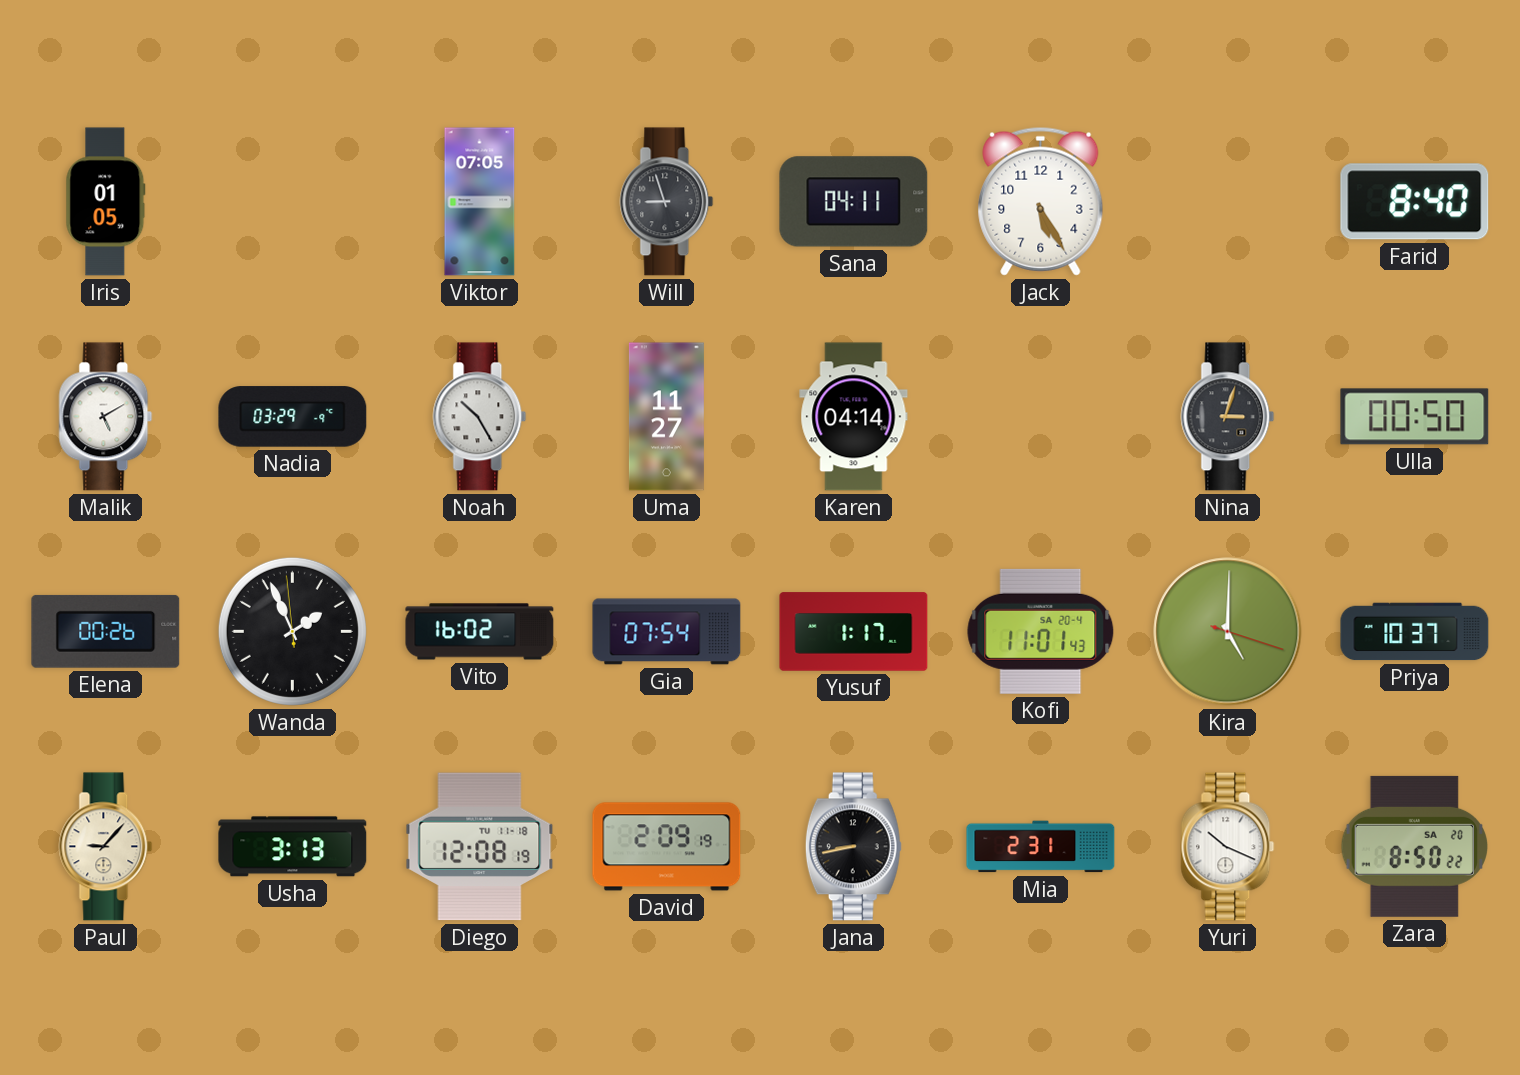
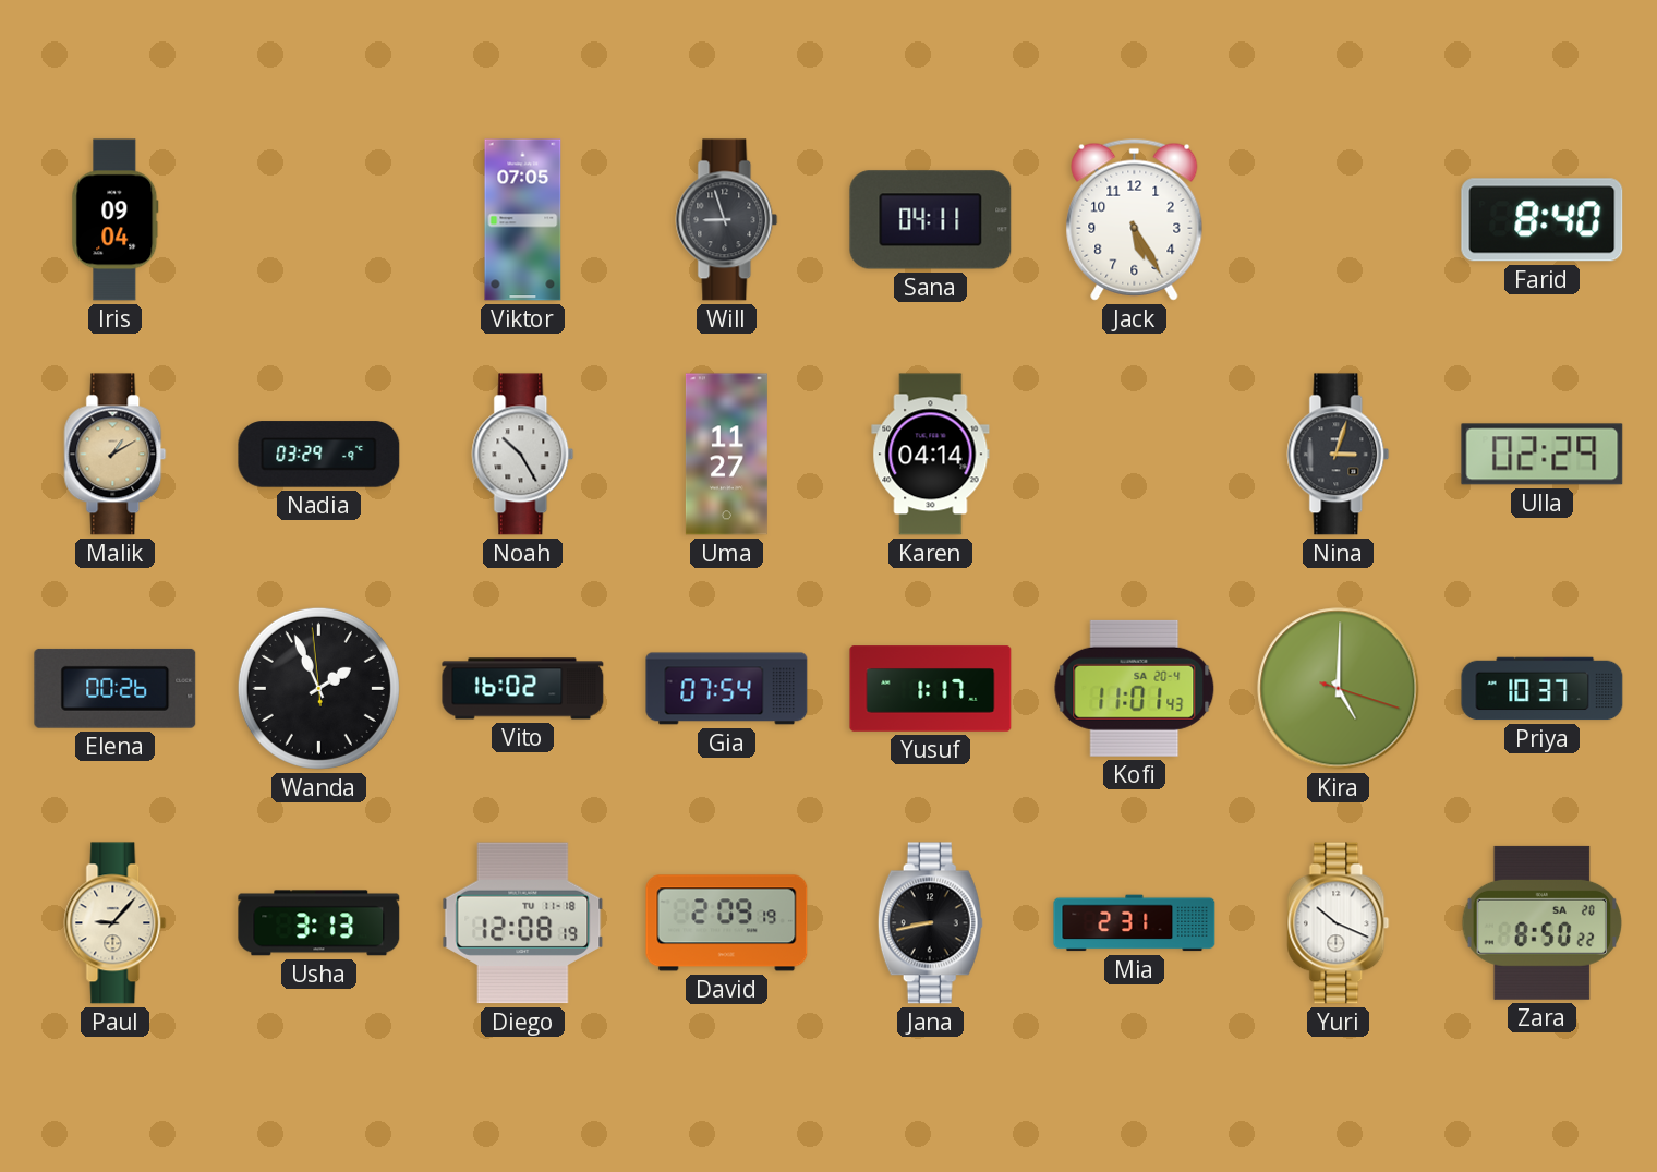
Iris: 01:05 -> 09:04 (116, 220)
Malik: 5:10 -> 1:10 (116, 455)
Malik dial: white -> champagne (116, 455)
Ulla: 00:50 -> 02:29 (1543, 455)
